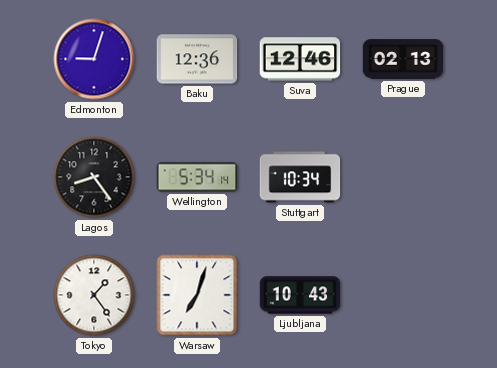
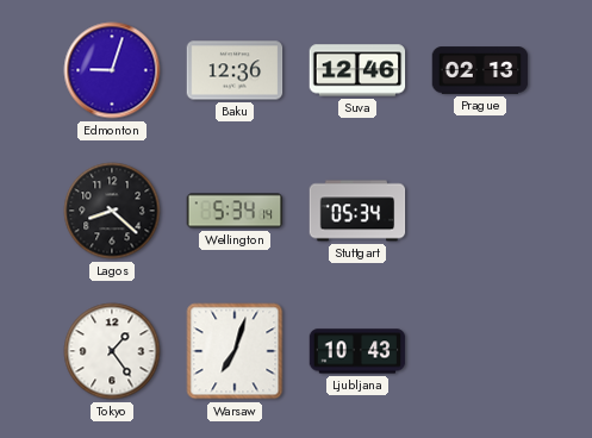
Lagos: 8:24 -> 8:22 (112, 211)
Stuttgart: 10:34 -> 05:34 (357, 211)
